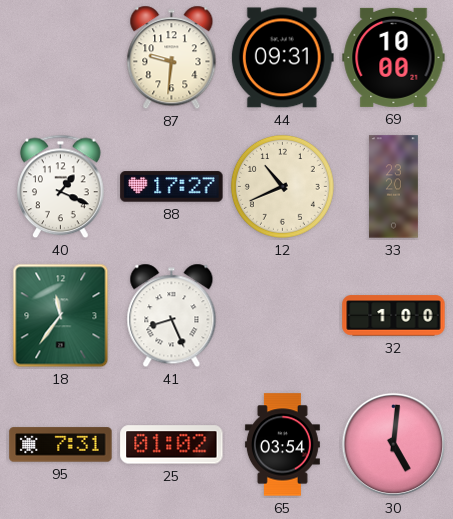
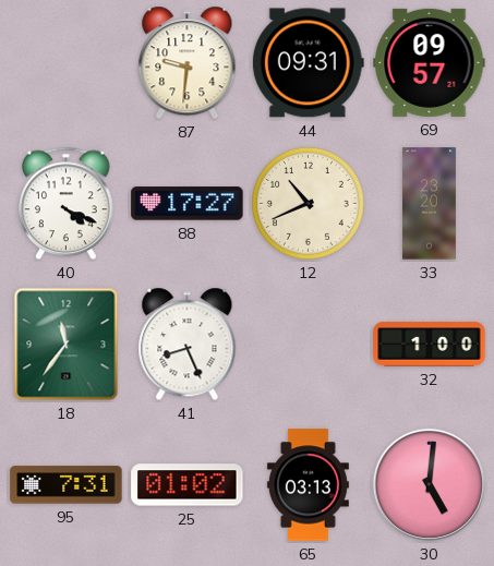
69: 10:00 -> 09:57 (430, 62)
40: 1:19 -> 4:19 (67, 204)
65: 03:54 -> 03:13 (308, 485)
